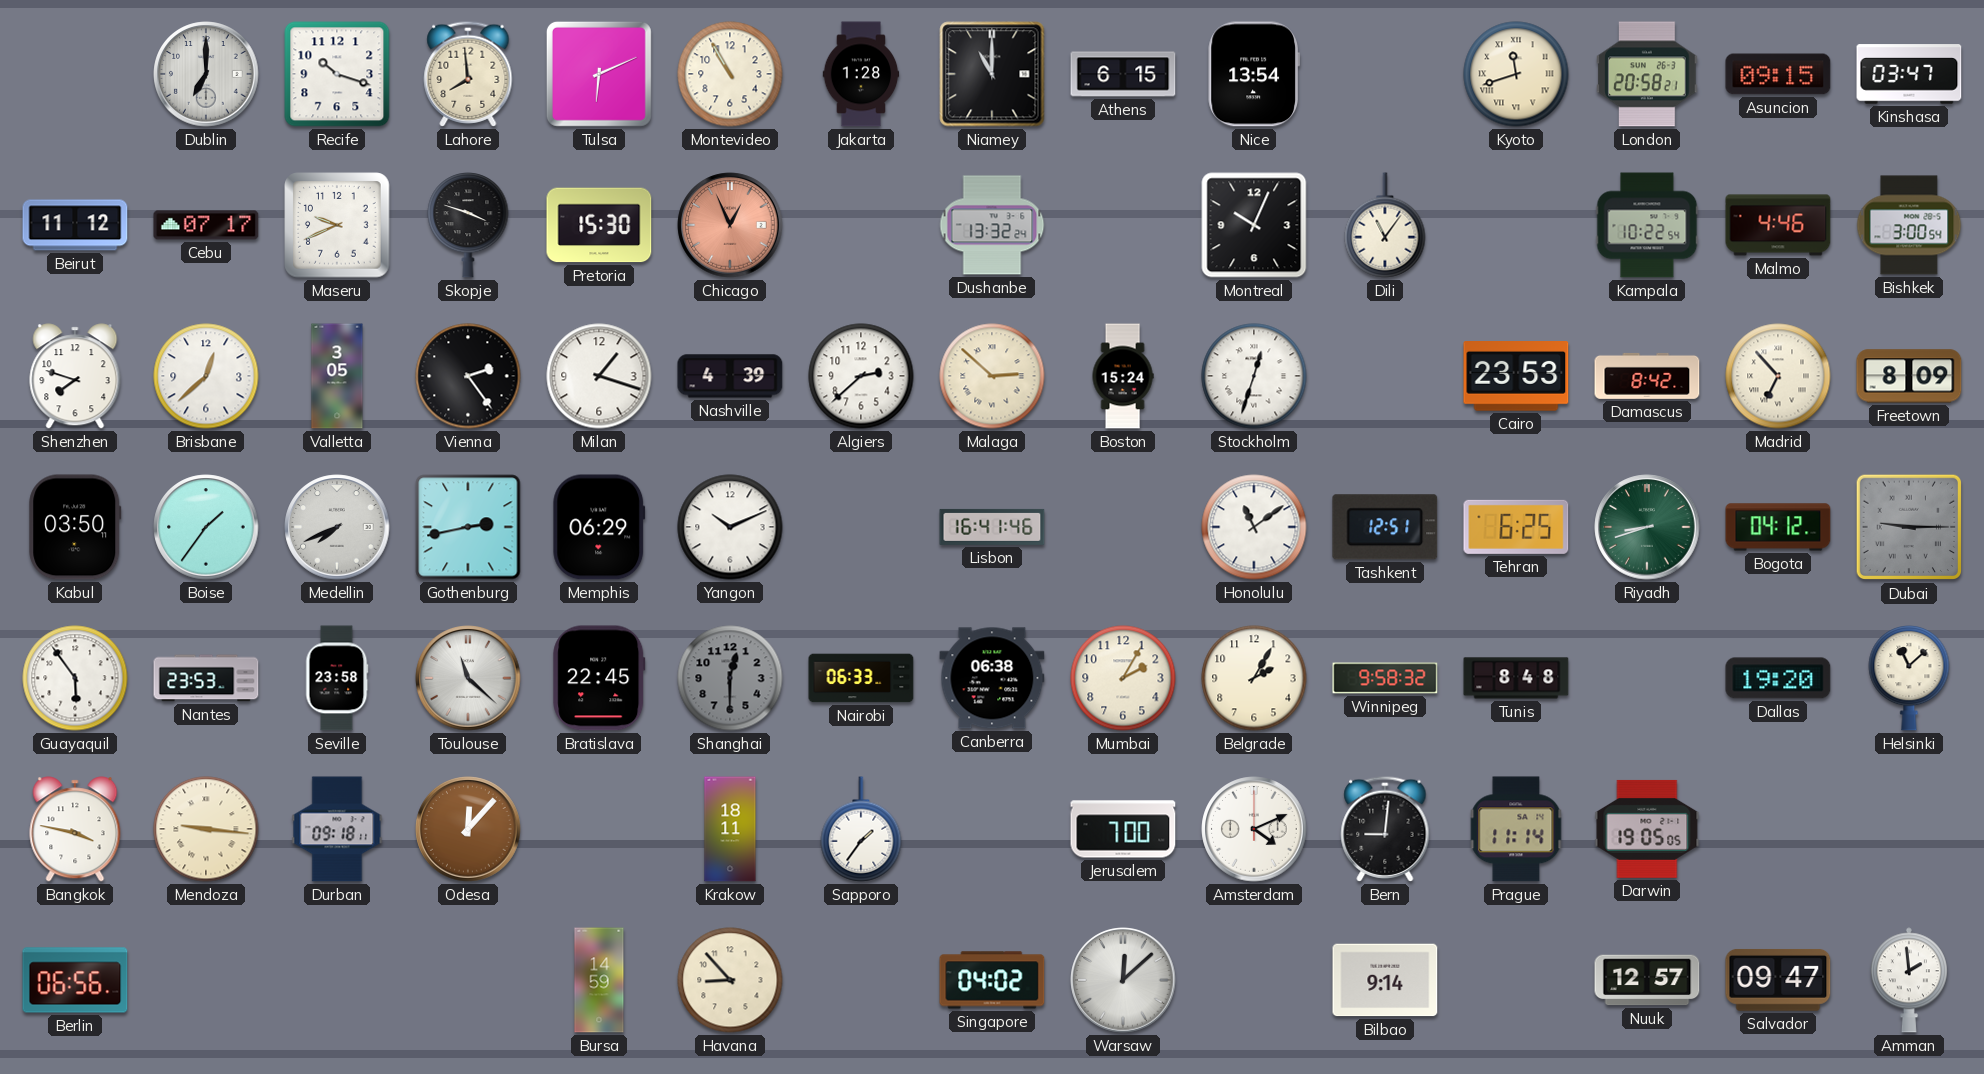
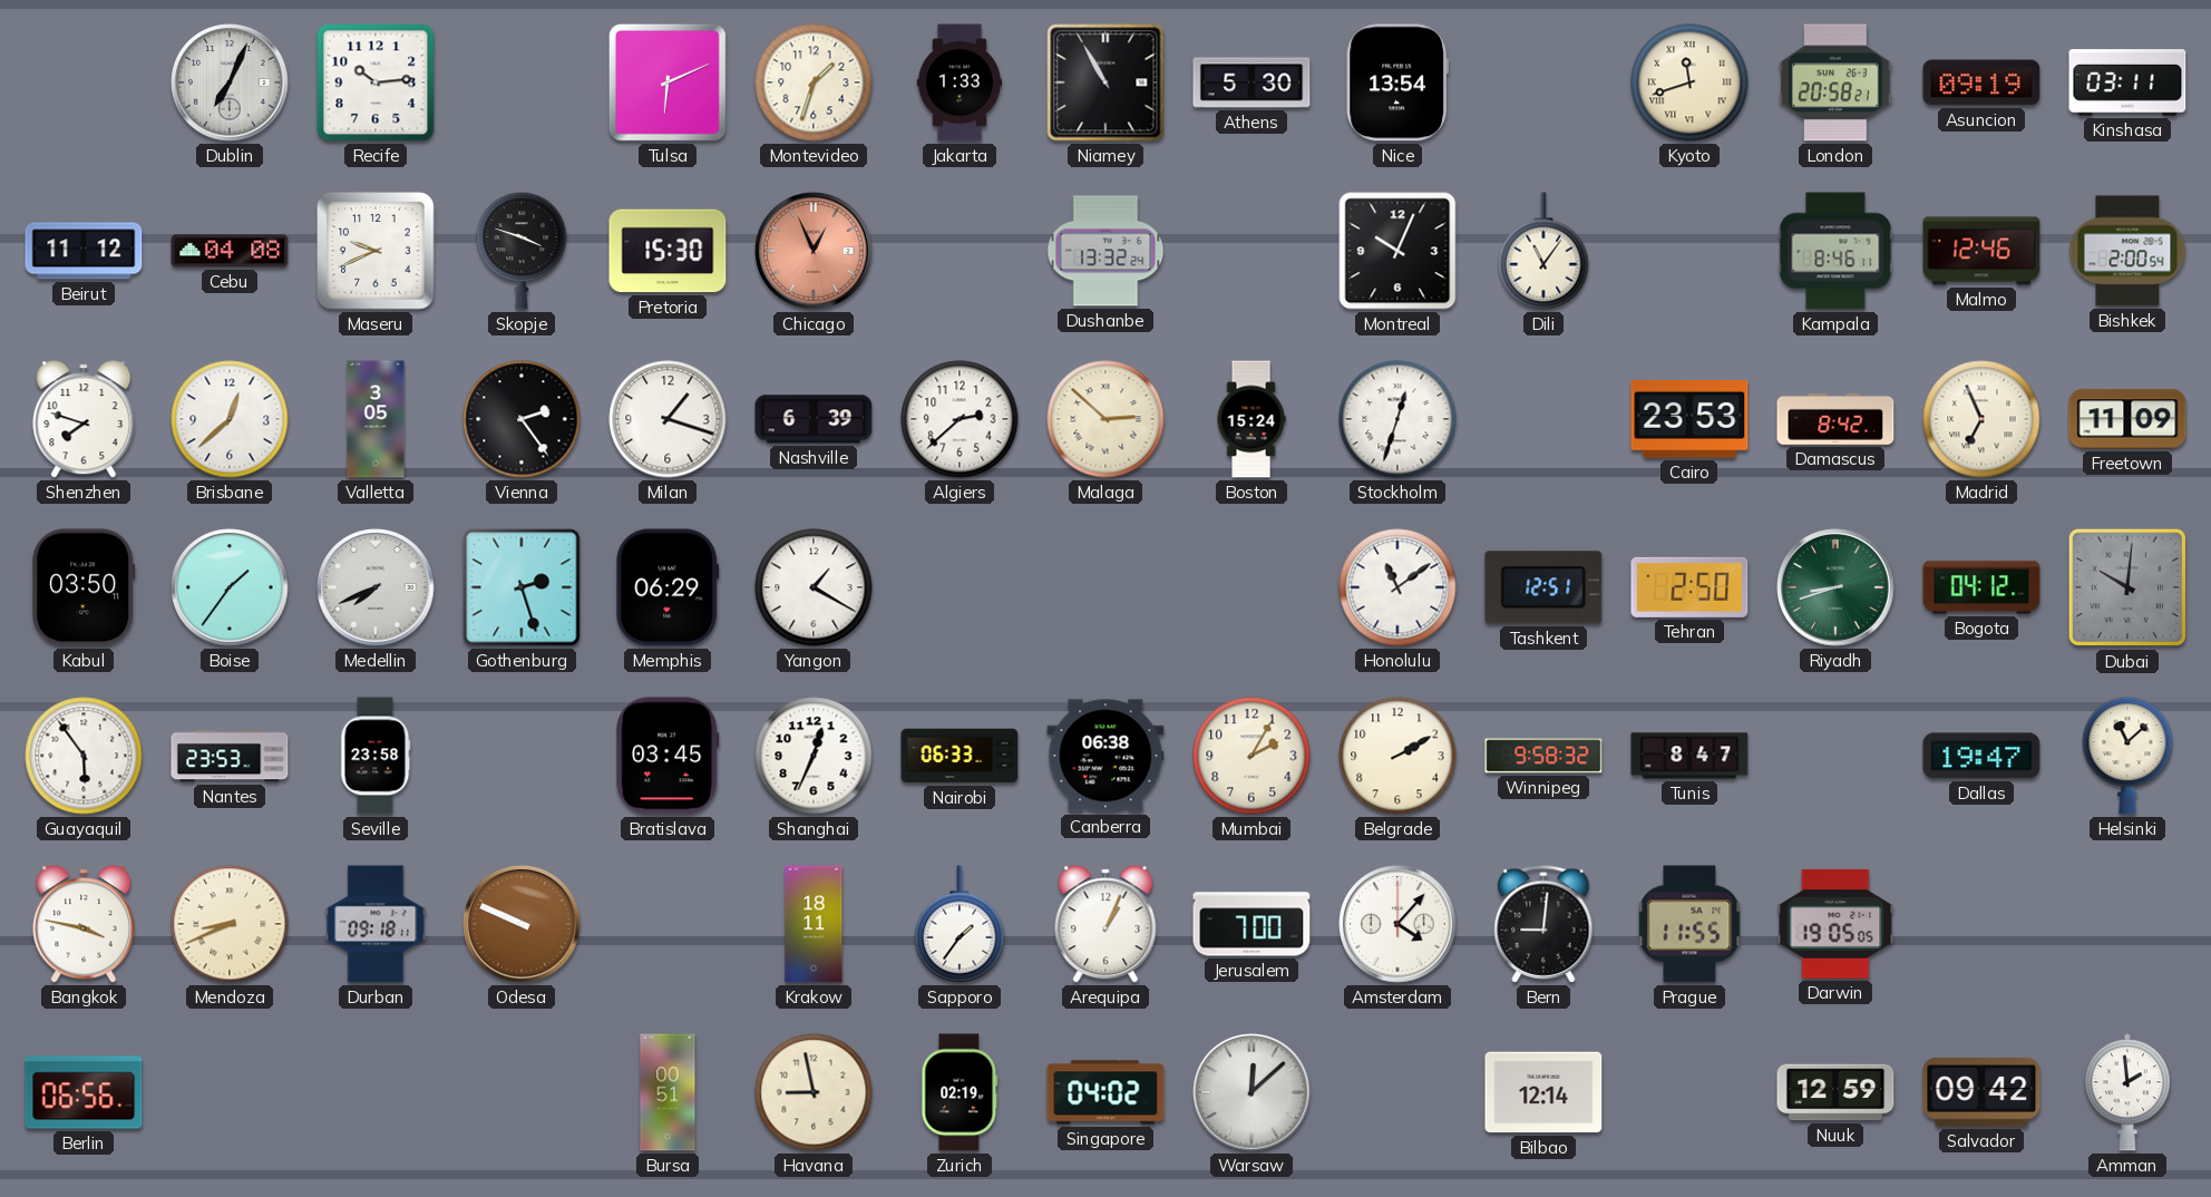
Dublin: 7:00 -> 7:04 (230, 82)
Recife: 10:18 -> 10:14 (376, 82)
Lahore: 7:59 -> none (468, 74)
Montevideo: 10:55 -> 1:33 (814, 82)
Jakarta: 1:28 -> 1:33 (960, 82)
Niamey: 11:00 -> 10:55 (1105, 82)
Athens: 6:15 -> 5:30 (1251, 82)
Asuncion: 09:15 -> 09:19 (1981, 82)
Kinshasa: 03:47 -> 03:11 (2127, 82)
Cebu: 07:17 -> 04:08 (230, 251)
Kampala: 10:22 -> 8:46 (1835, 251)
Malmo: 4:46 -> 12:46 (1981, 251)
Bishkek: 3:00 -> 2:00 (2127, 251)
Nashville: 4:39 -> 6:39 (814, 419)
Madrid: 6:53 -> 6:56 (1981, 419)
Freetown: 8:09 -> 11:09 (2127, 419)
Gothenburg: 2:43 -> 2:27 (522, 587)
Yangon: 10:11 -> 1:20 (814, 587)
Lisbon: 16:41 -> none (992, 527)
Tehran: 6:25 -> 2:50 (1689, 587)
Dubai: 9:15 -> 10:01 (2127, 587)
Toulouse: 11:22 -> none (468, 678)
Bratislava: 22:45 -> 03:45 (668, 756)
Shanghai: 12:30 -> 12:34 (814, 756)
Shanghai dial: grey -> white (814, 756)
Belgrade: 2:05 -> 2:10 (1397, 756)
Tunis: 8:48 -> 8:47 (1689, 756)
Dallas: 19:20 -> 19:47 (1981, 756)
Mendoza: 9:16 -> 8:41 (230, 924)
Odesa: 12:07 -> 9:49 (522, 924)
Arequipa: none -> 1:04 (1105, 924)
Amsterdam: 4:11 -> 4:07 (1397, 924)
Prague: 11:14 -> 11:55 (1689, 924)
Bursa: 14:59 -> 00:51 (668, 1092)
Havana: 8:53 -> 8:58 (814, 1092)
Zurich: none -> 02:19 (960, 1092)
Bilbao: 9:14 -> 12:14 (1543, 1092)
Nuuk: 12:57 -> 12:59 (1835, 1092)
Salvador: 09:47 -> 09:42 (1981, 1092)
